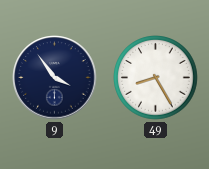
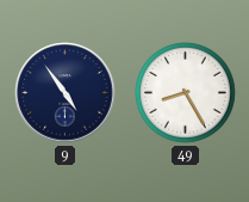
9: 3:54 -> 4:54 (66, 93)
